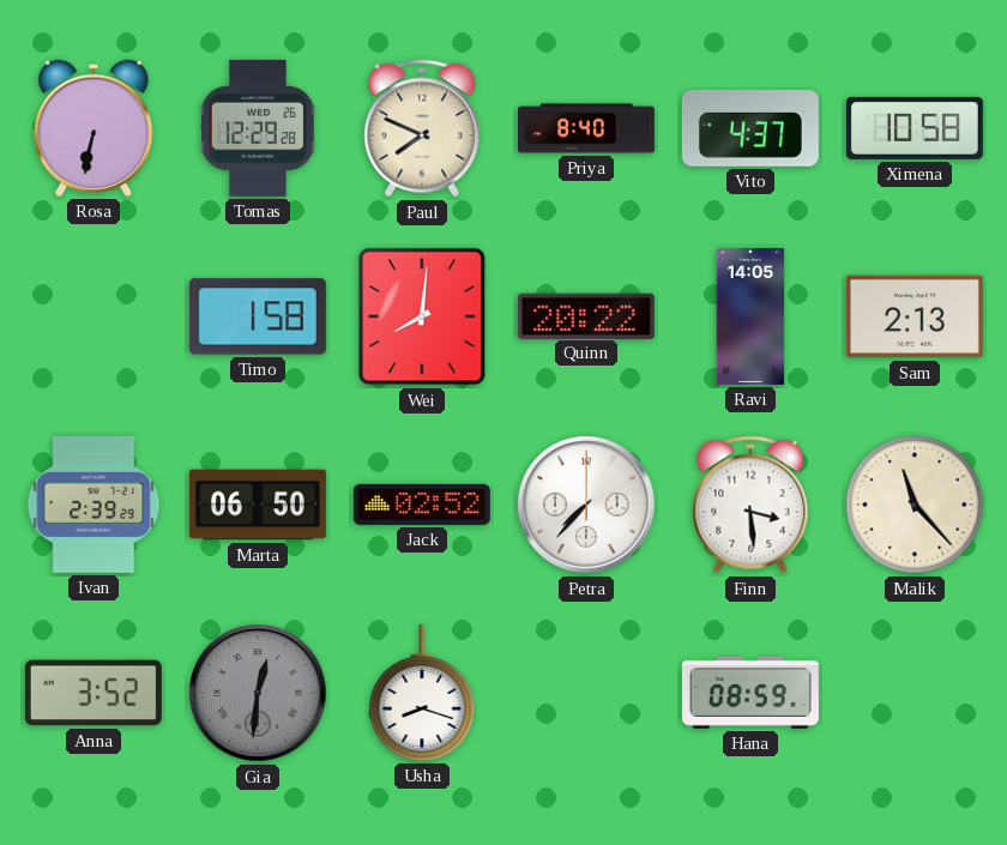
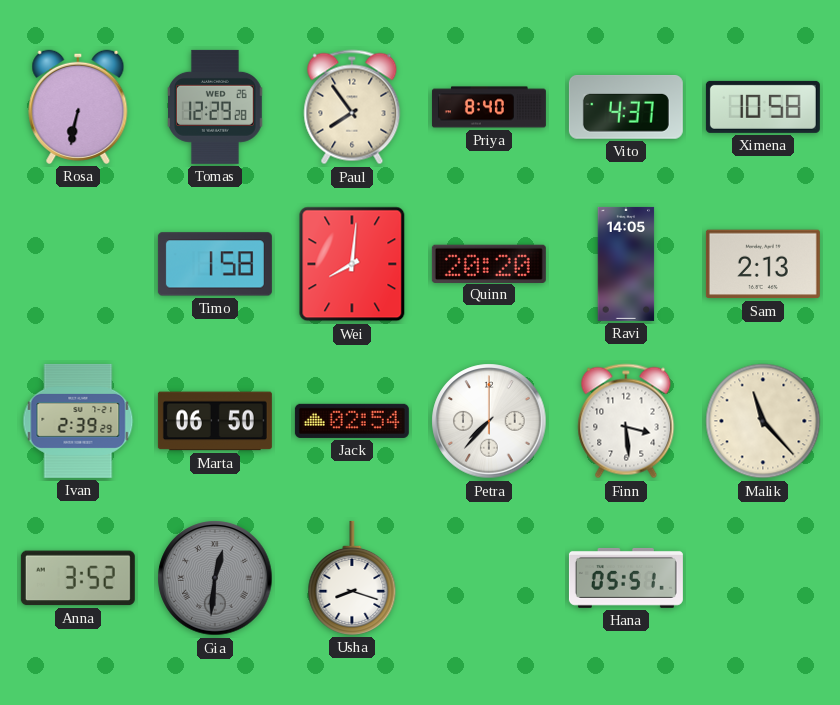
Paul: 7:49 -> 7:54 (352, 107)
Quinn: 20:22 -> 20:20 (489, 263)
Jack: 02:52 -> 02:54 (352, 421)
Hana: 08:59 -> 05:51 (626, 578)
